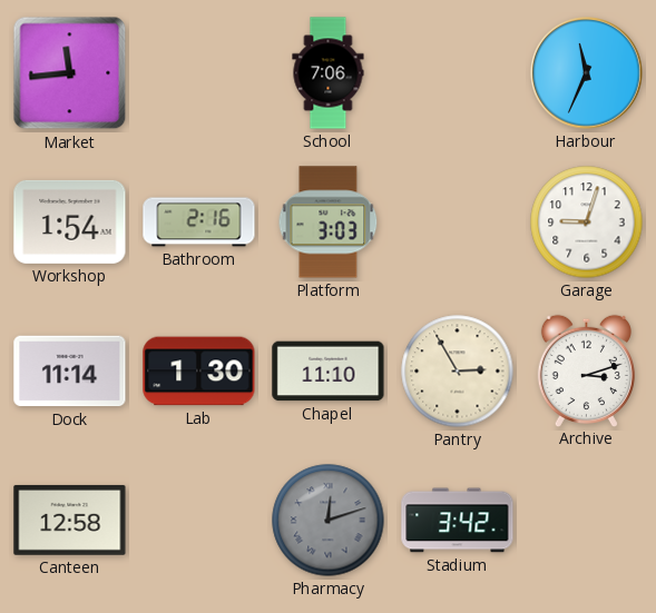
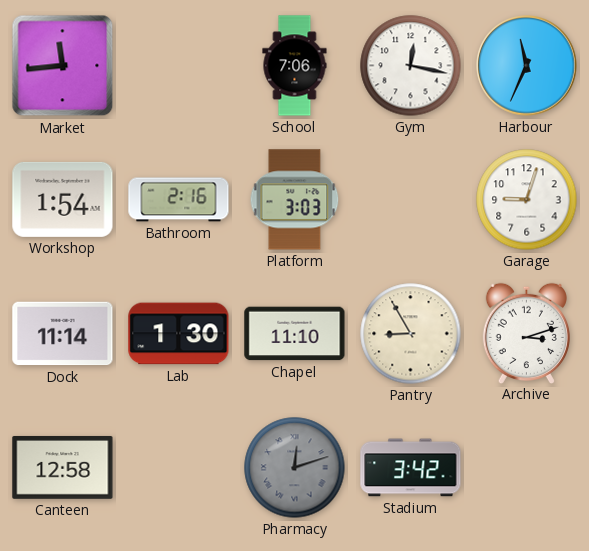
Gym: none -> 12:17 (411, 66)
Pantry: 2:55 -> 8:55 (411, 334)
